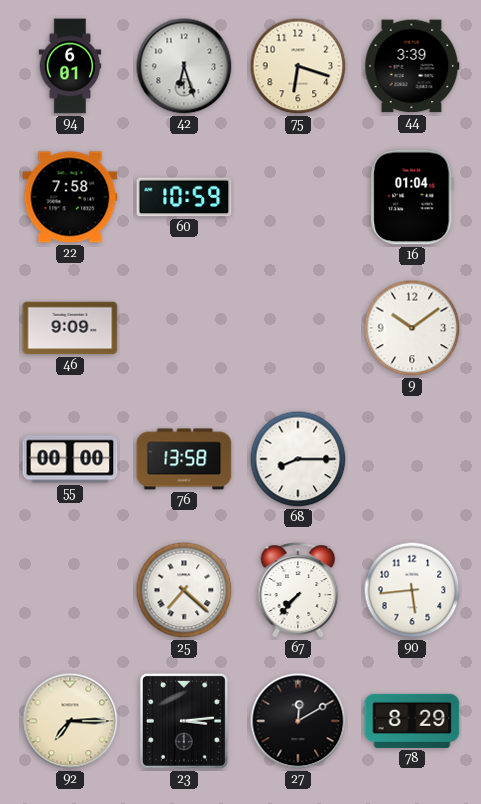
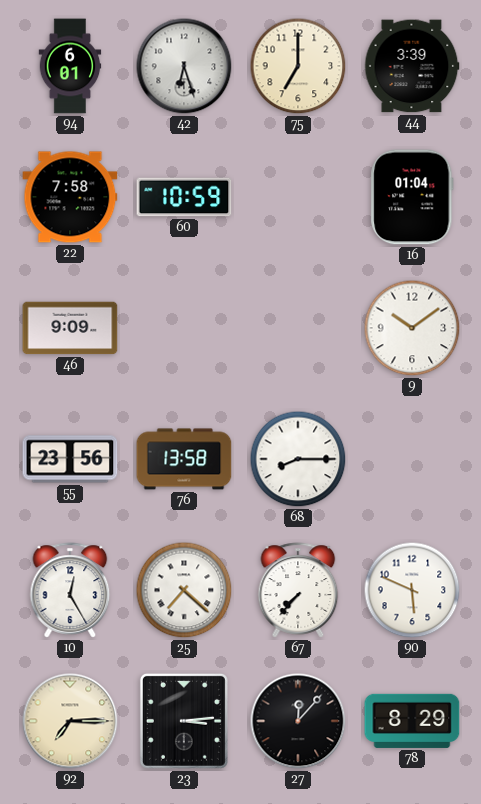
75: 6:18 -> 7:00 (298, 66)
55: 00:00 -> 23:56 (70, 459)
10: none -> 12:25 (70, 590)
90: 5:44 -> 5:49 (412, 590)
27: 12:10 -> 12:07 (298, 721)
